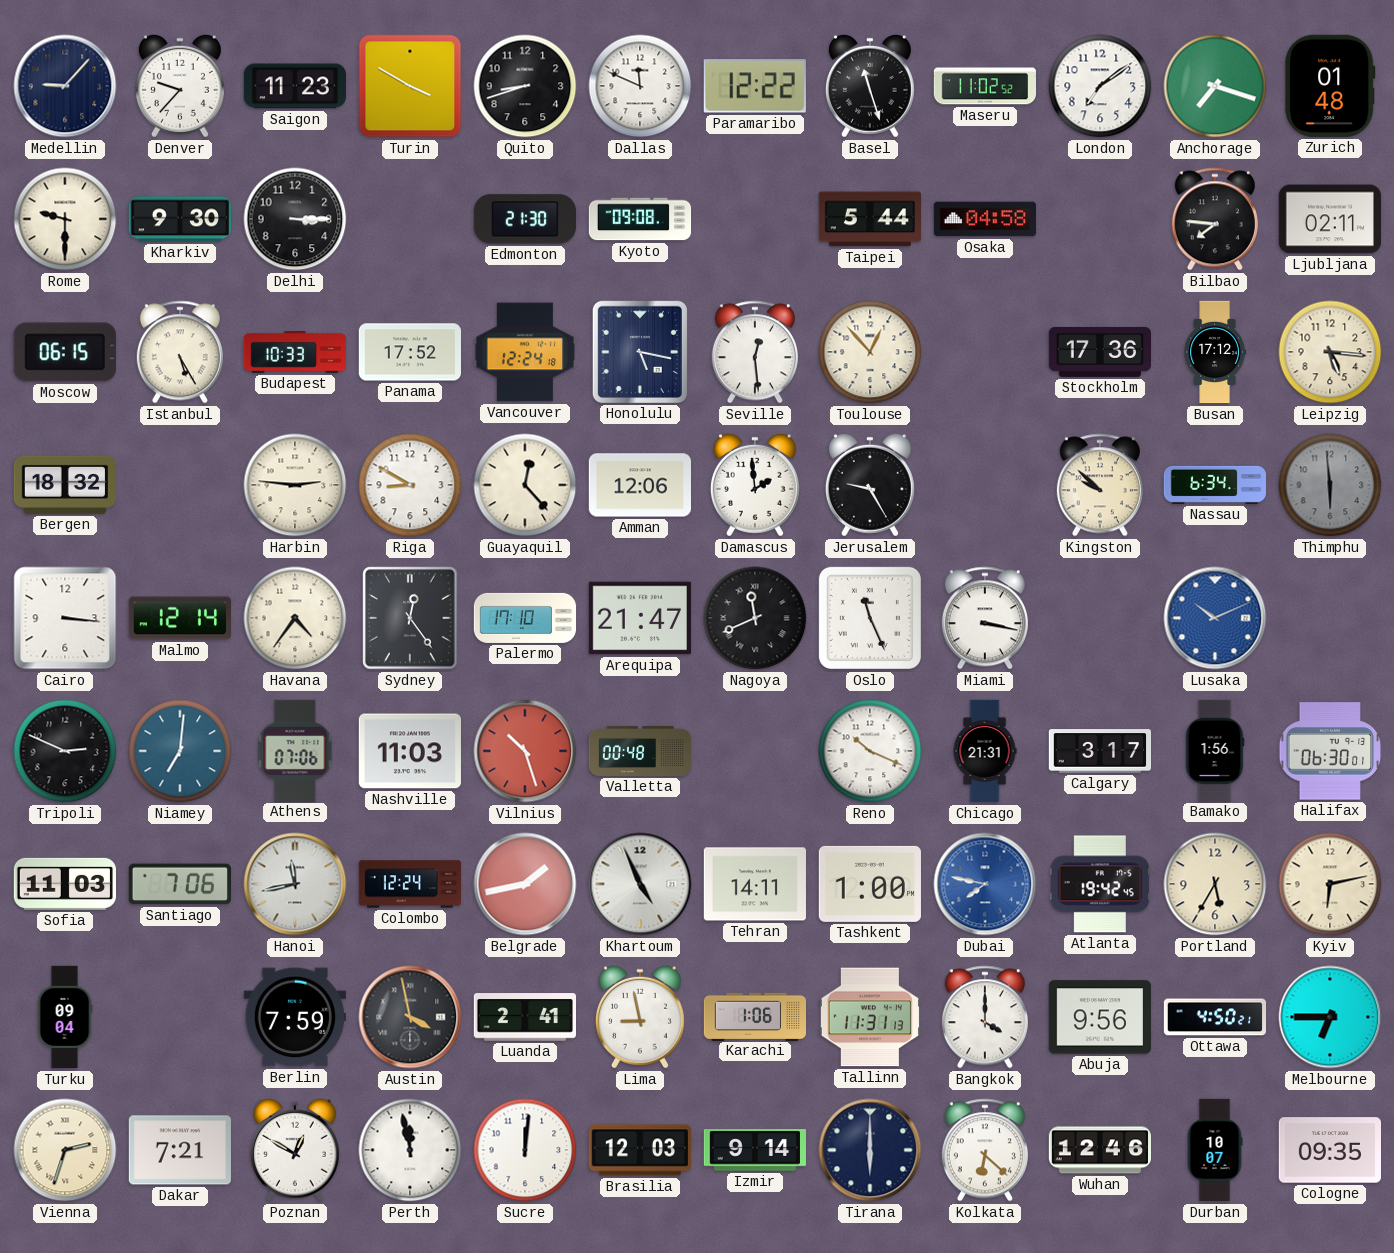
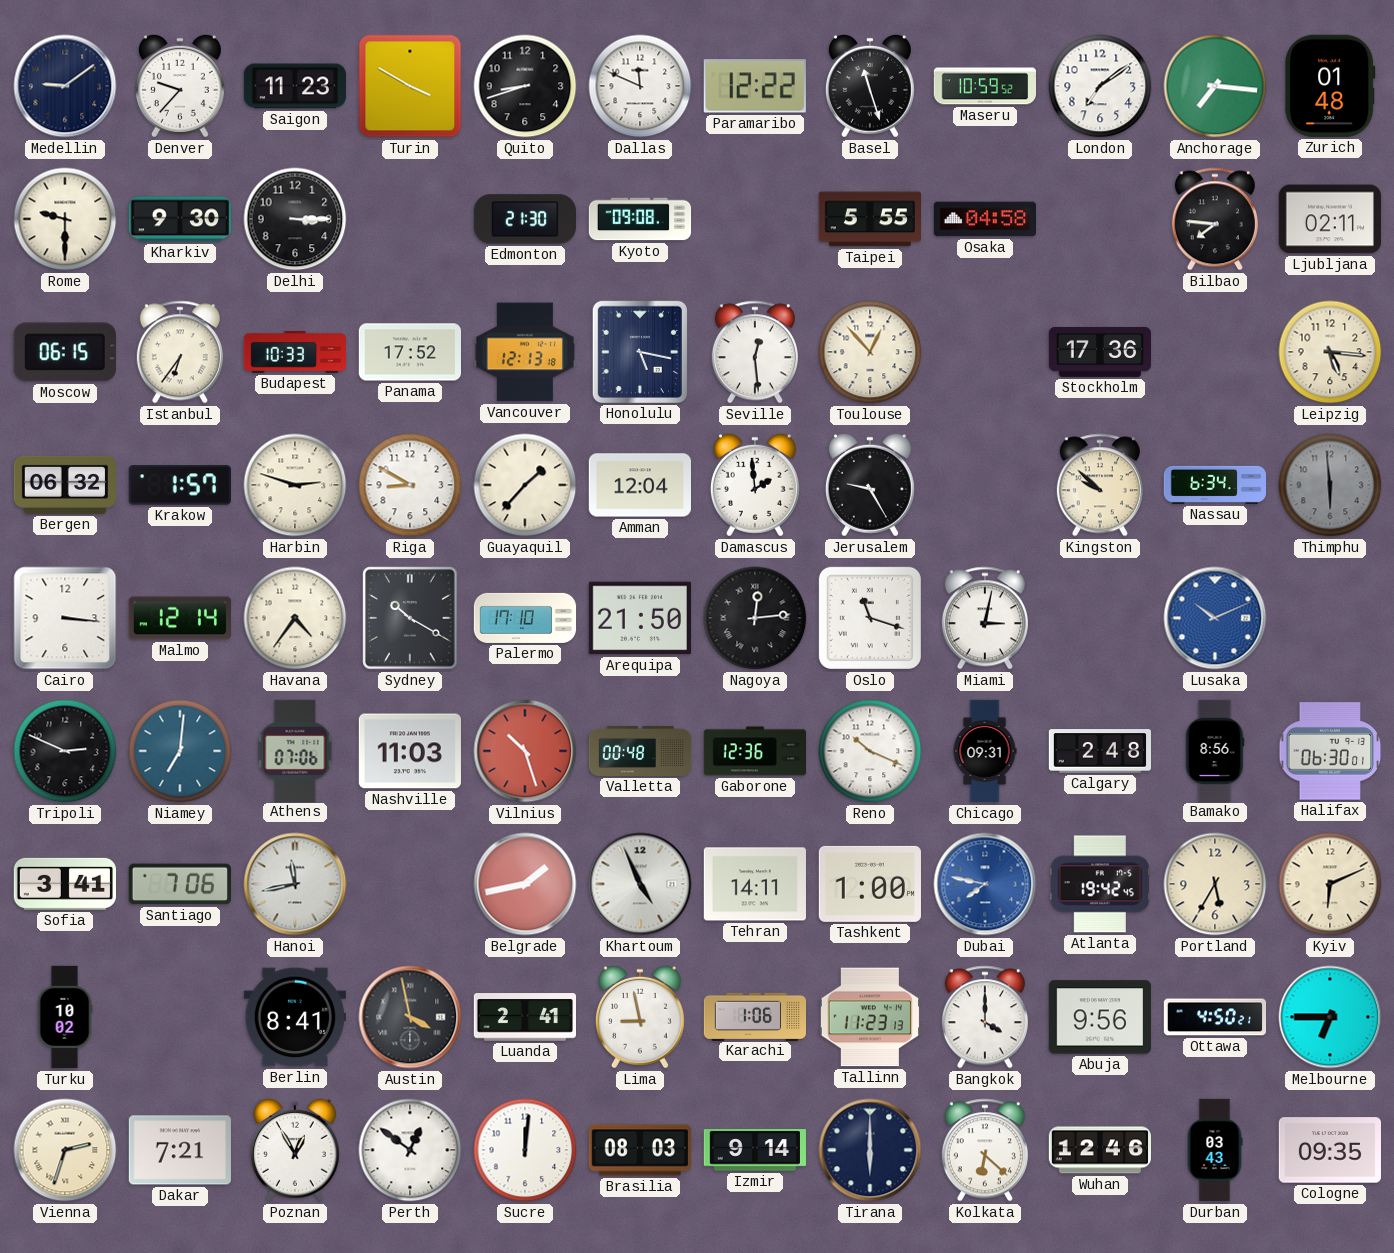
Medellin: 9:07 -> 9:09 (65, 86)
Maseru: 11:02 -> 10:59 (984, 86)
Anchorage: 7:18 -> 7:16 (1215, 86)
Taipei: 5:44 -> 5:55 (869, 219)
Istanbul: 5:25 -> 6:36 (180, 352)
Vancouver: 12:24 -> 12:13 (524, 352)
Busan: 17:12 -> none (1215, 352)
Bergen: 18:32 -> 06:32 (64, 485)
Krakow: none -> 1:57 (180, 485)
Harbin: 2:46 -> 2:48 (295, 485)
Guayaquil: 12:23 -> 1:37 (525, 485)
Amman: 12:06 -> 12:04 (639, 485)
Sydney: 12:24 -> 10:20 (410, 618)
Arequipa: 21:47 -> 21:50 (640, 618)
Nagoya: 11:41 -> 12:14 (755, 618)
Oslo: 11:26 -> 11:18 (870, 618)
Miami: 3:17 -> 3:02 (985, 618)
Gaborone: none -> 12:36 (755, 751)
Chicago: 21:31 -> 09:31 (985, 751)
Calgary: 3:17 -> 2:48 (1099, 751)
Bamako: 1:56 -> 8:56 (1215, 750)
Sofia: 11:03 -> 3:41 (64, 884)
Colombo: 12:24 -> none (410, 884)
Kyiv: 6:13 -> 6:11 (1330, 884)
Turku: 09:04 -> 10:02 (65, 1017)
Berlin: 7:59 -> 8:41 (295, 1017)
Tallinn: 11:31 -> 11:23 (870, 1017)
Poznan: 12:50 -> 12:55 (295, 1150)
Perth: 11:58 -> 12:51 (410, 1150)
Brasilia: 12:03 -> 08:03 (639, 1150)
Durban: 10:07 -> 03:43 (1215, 1150)
